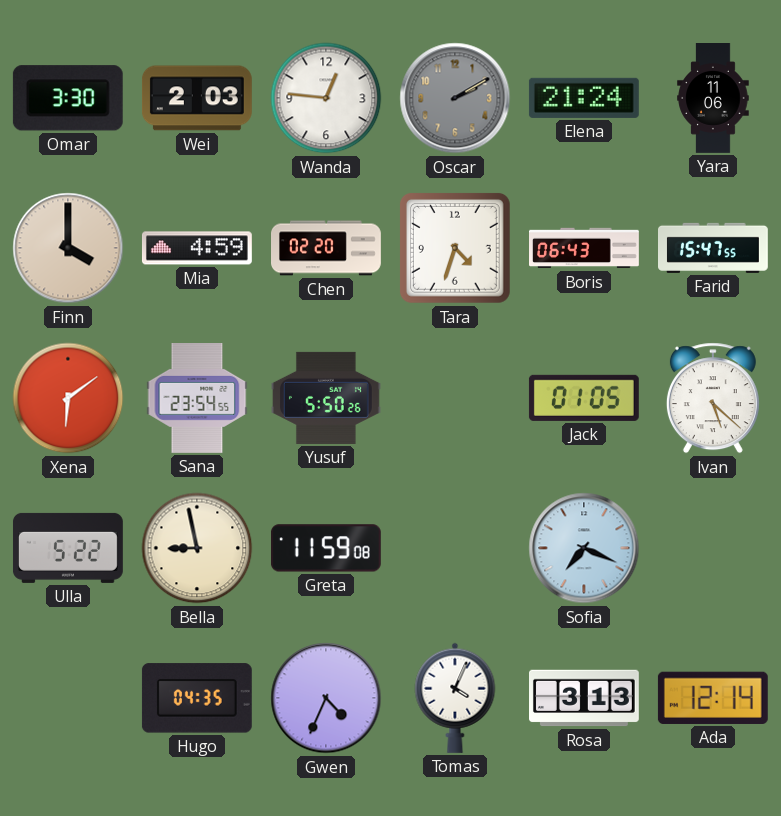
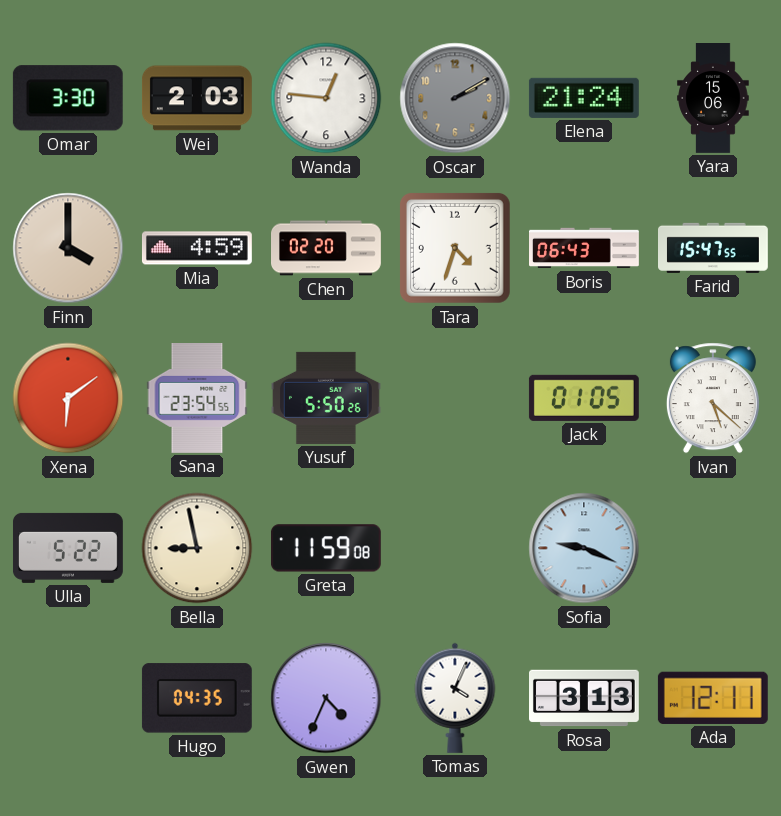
Yara: 11:06 -> 15:06 (713, 99)
Sofia: 7:19 -> 9:19 (584, 548)
Ada: 12:14 -> 12:11 (713, 698)
